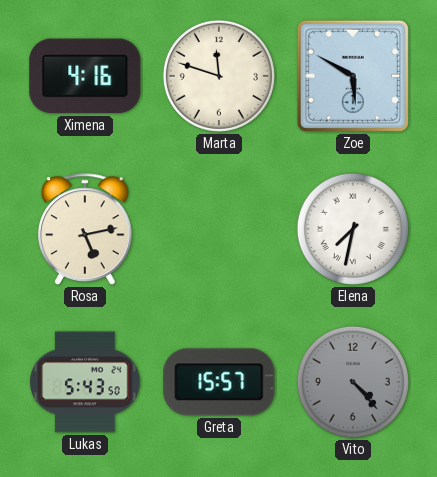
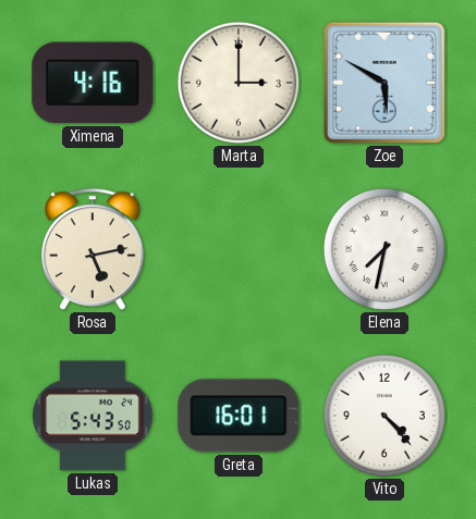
Marta: 11:48 -> 3:00 (239, 83)
Greta: 15:57 -> 16:01 (239, 416)
Vito dial: grey -> white (385, 416)
